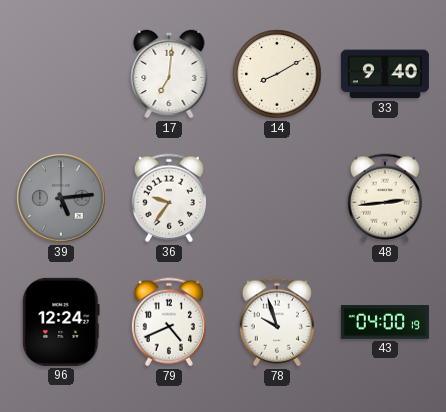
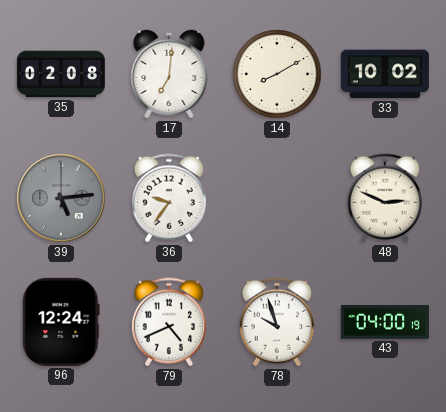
35: none -> 02:08 (61, 74)
33: 9:40 -> 10:02 (385, 74)
48: 2:44 -> 2:49 (385, 198)
